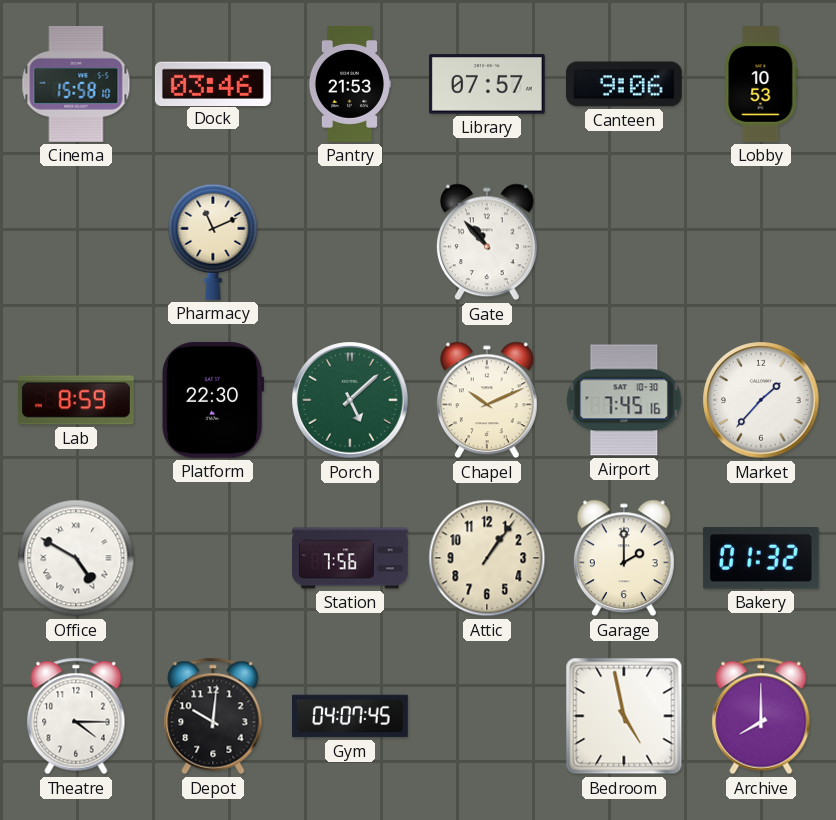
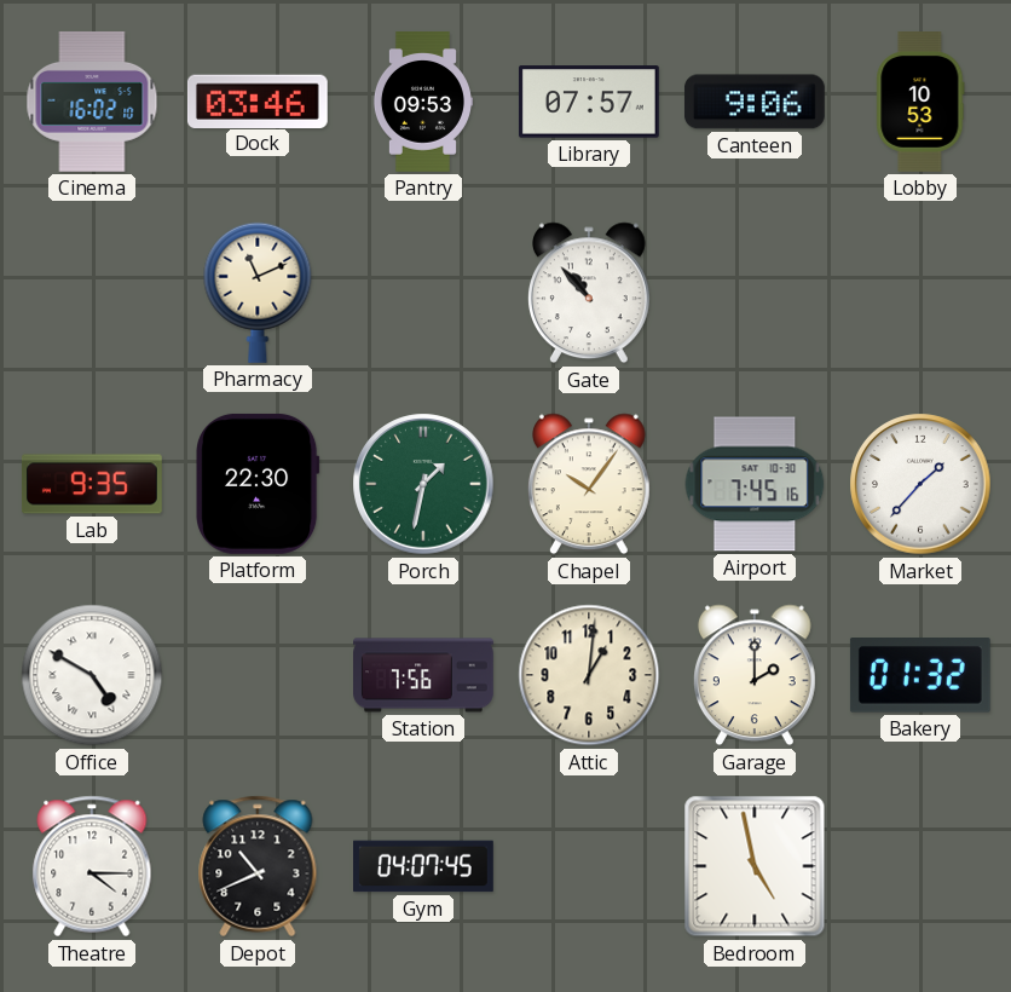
Cinema: 15:58 -> 16:02 (92, 102)
Pantry: 21:53 -> 09:53 (422, 103)
Lab: 8:59 -> 9:35 (92, 484)
Porch: 5:08 -> 1:32 (423, 484)
Chapel: 10:11 -> 10:06 (589, 484)
Attic: 1:06 -> 1:01 (589, 675)
Depot: 10:01 -> 10:41 (258, 866)
Archive: 8:00 -> none (761, 716)
